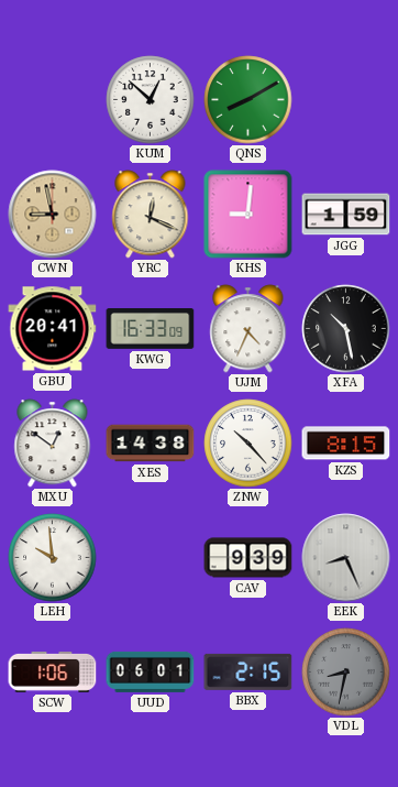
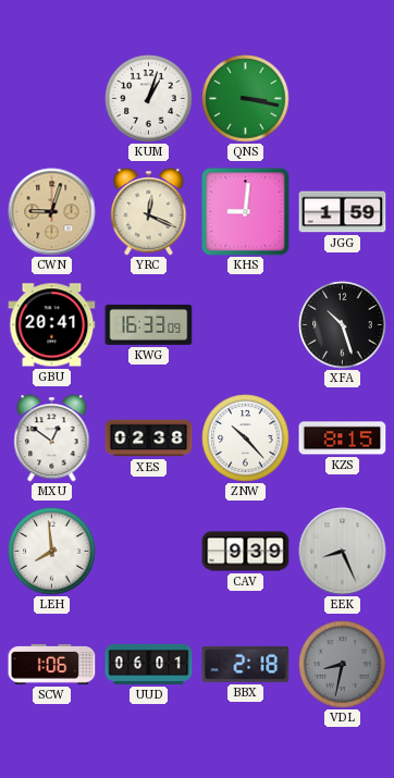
KUM: 12:52 -> 1:03 (149, 99)
QNS: 8:10 -> 3:17 (246, 99)
CWN: 8:58 -> 9:03 (52, 212)
UJM: 4:34 -> none (248, 329)
XFA: 10:28 -> 10:27 (343, 325)
XES: 14:38 -> 02:38 (149, 439)
LEH: 9:59 -> 7:59 (52, 552)
BBX: 2:15 -> 2:18 (246, 664)
